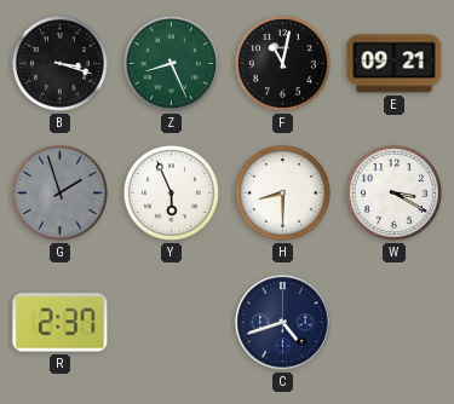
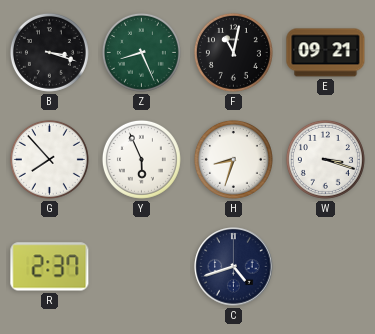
G: 1:57 -> 7:53 (49, 159)
G dial: grey -> white (49, 159)
H: 8:30 -> 8:33 (233, 159)
W: 3:20 -> 3:18 (325, 159)
